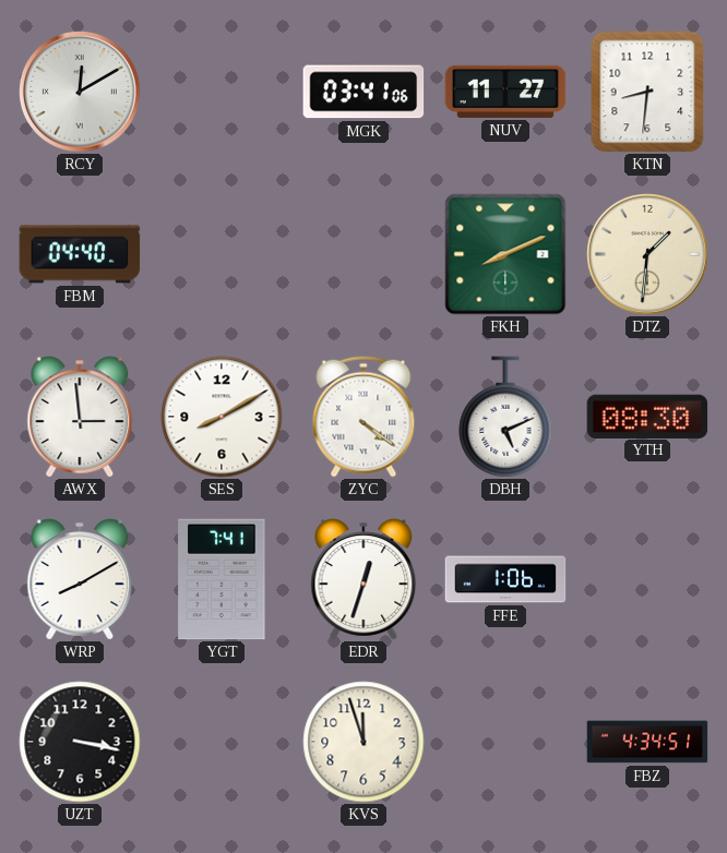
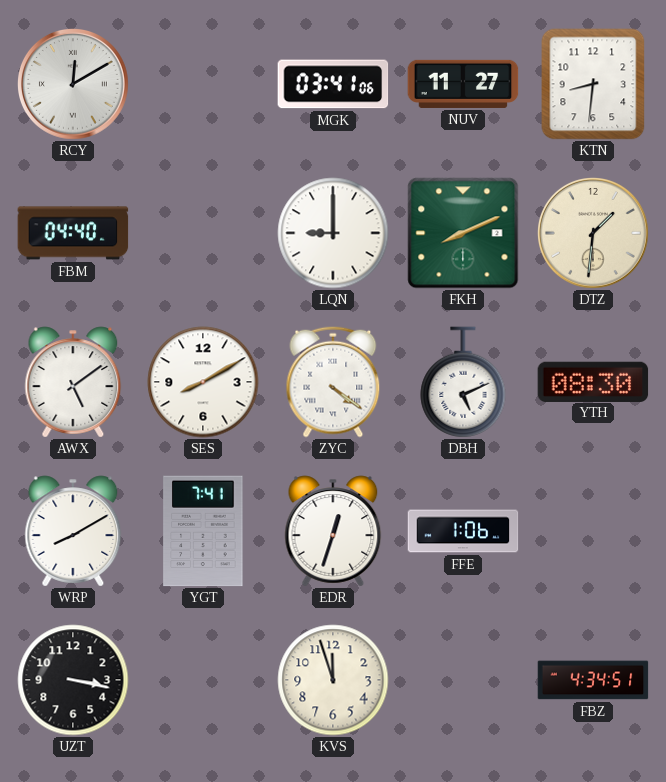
LQN: none -> 9:00 (333, 233)
AWX: 2:59 -> 5:09 (73, 382)
